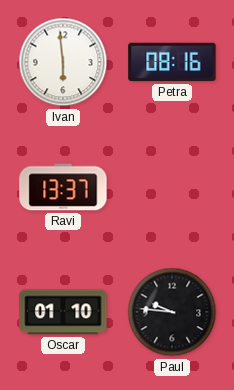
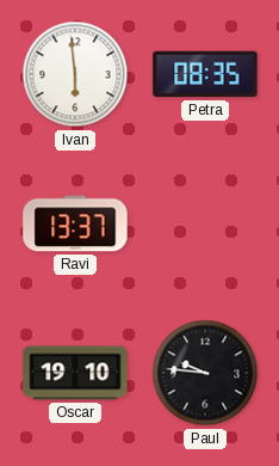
Petra: 08:16 -> 08:35 (205, 74)
Oscar: 01:10 -> 19:10 (75, 373)
